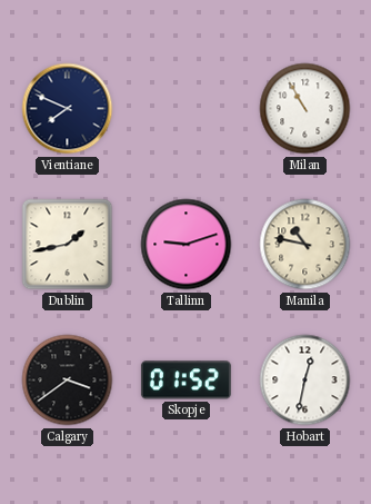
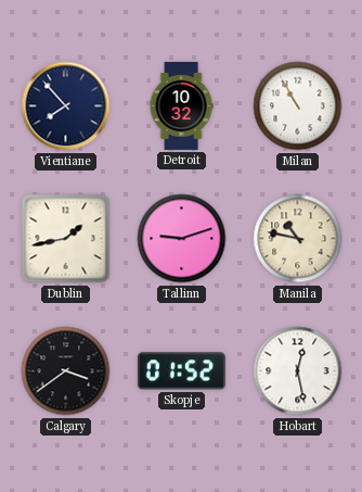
Vientiane: 7:49 -> 7:53 (66, 106)
Detroit: none -> 10:32 (181, 105)
Hobart: 12:32 -> 12:28 (298, 371)
